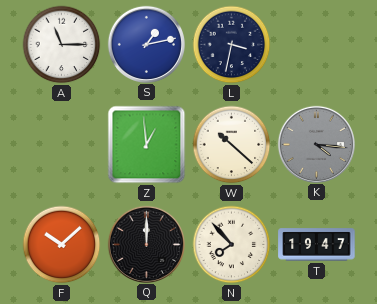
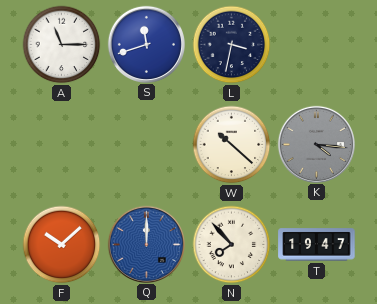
S: 1:13 -> 11:42 (146, 44)
Z: 12:59 -> none (147, 145)
Q dial: black -> blue (146, 244)
